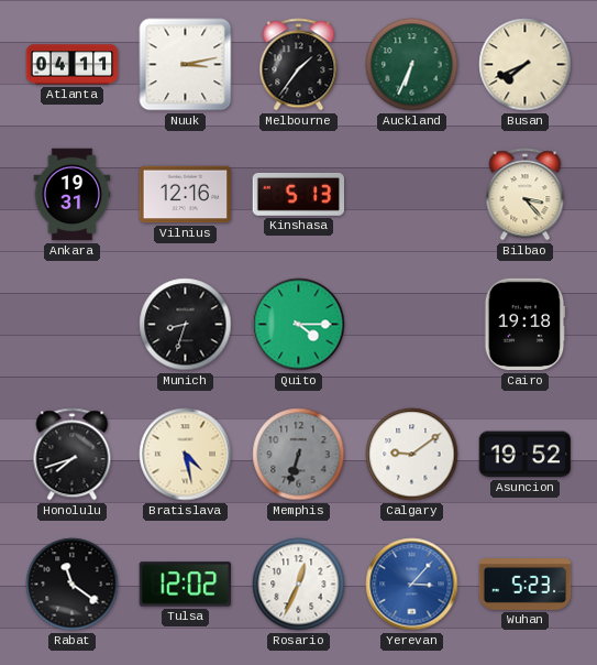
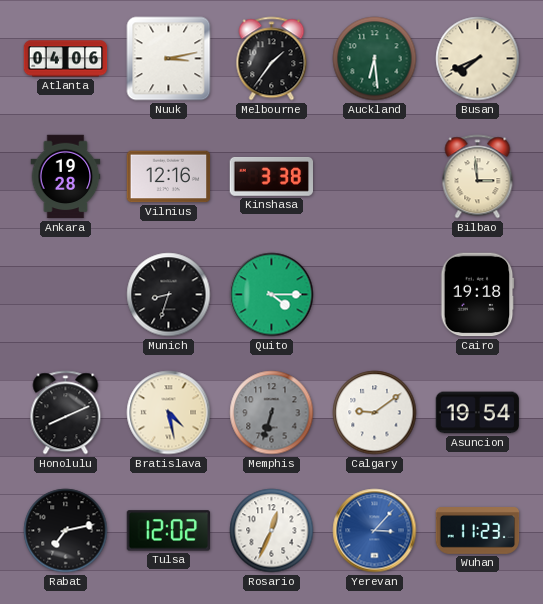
Atlanta: 04:11 -> 04:06 (66, 59)
Auckland: 6:34 -> 6:29 (375, 59)
Ankara: 19:31 -> 19:28 (66, 177)
Kinshasa: 5:13 -> 3:38 (271, 176)
Bilbao: 3:23 -> 2:59 (478, 177)
Honolulu: 7:42 -> 8:11 (66, 413)
Asuncion: 19:52 -> 19:54 (478, 413)
Rabat: 11:21 -> 7:13 (66, 531)
Wuhan: 5:23 -> 11:23 (478, 531)
